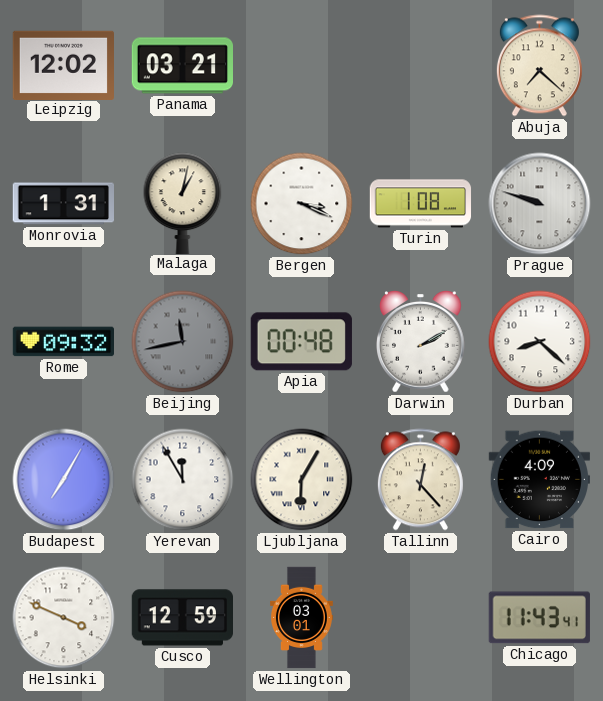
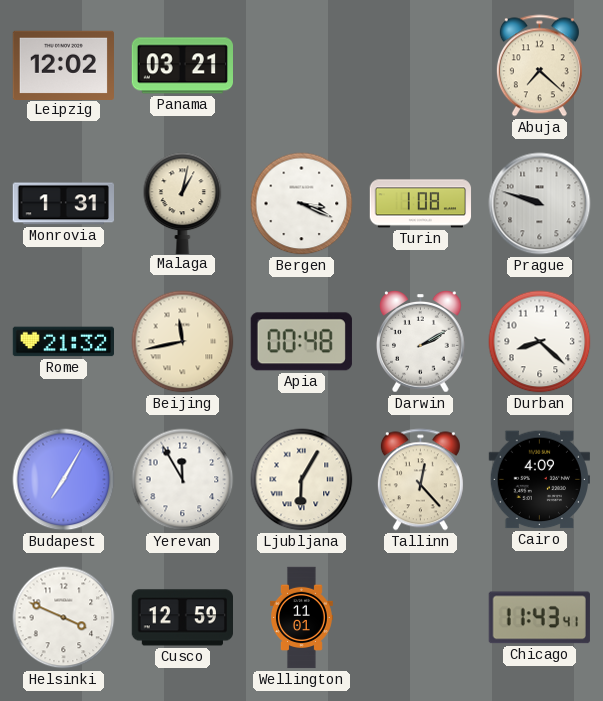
Rome: 09:32 -> 21:32 (64, 342)
Beijing dial: grey -> cream (183, 342)
Wellington: 03:01 -> 11:01 (302, 618)
